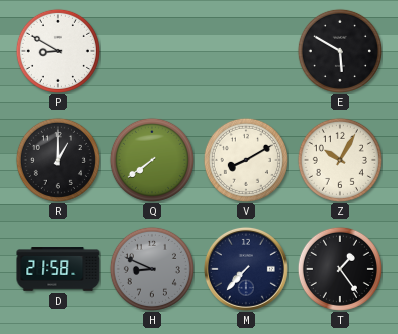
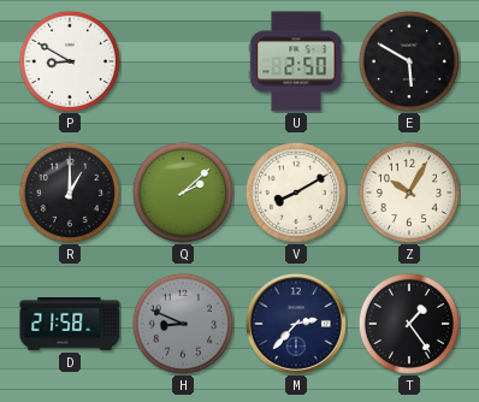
U: none -> 2:50 (296, 61)
Q: 7:39 -> 2:08 (183, 193)
M: 7:37 -> 2:37 (296, 324)
